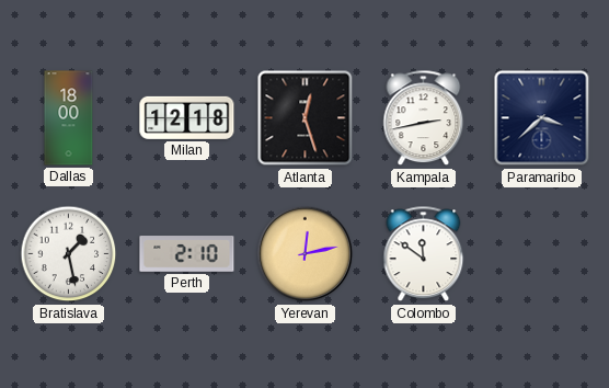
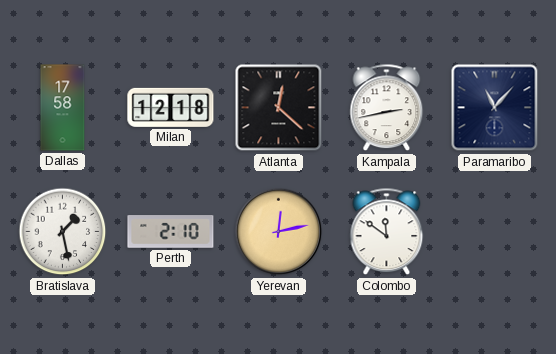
Dallas: 18:00 -> 17:58 (63, 108)
Atlanta: 12:27 -> 12:22 (279, 108)
Paramaribo: 3:38 -> 11:07 (495, 108)
